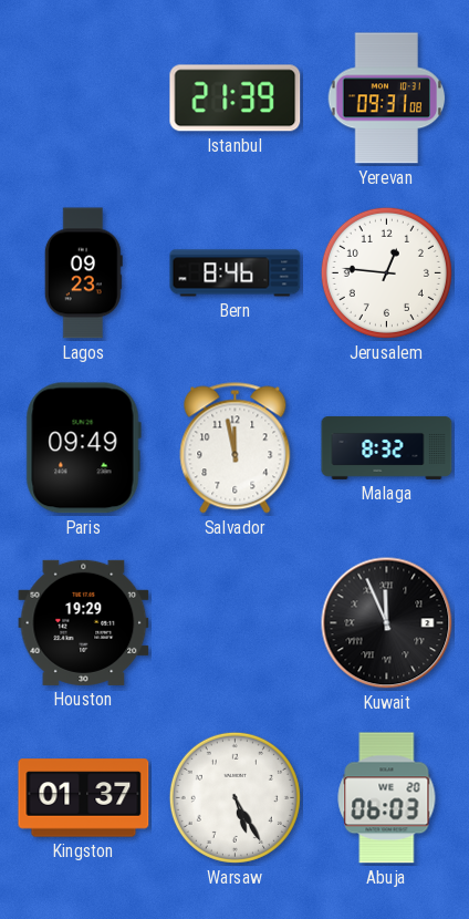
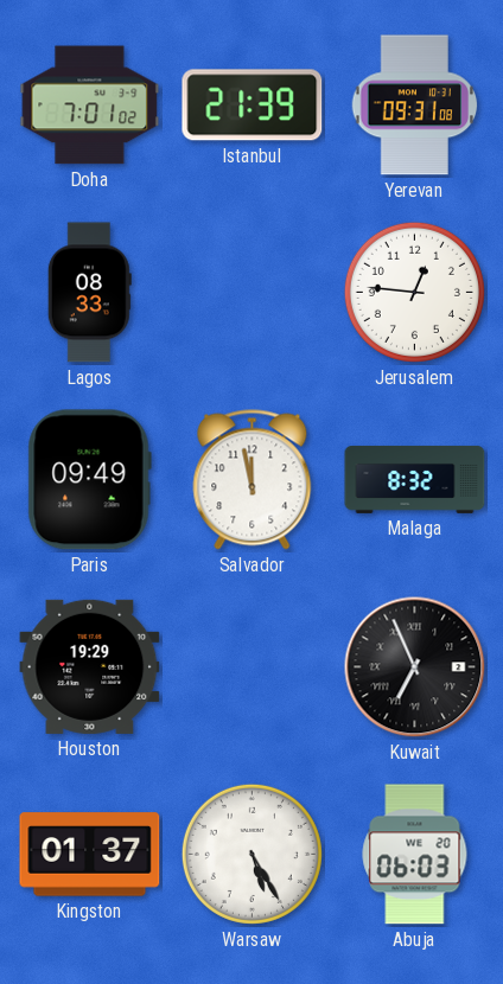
Doha: none -> 7:01 (90, 106)
Lagos: 09:23 -> 08:33 (89, 293)
Bern: 8:46 -> none (236, 273)
Kuwait: 11:56 -> 6:56 (415, 667)
